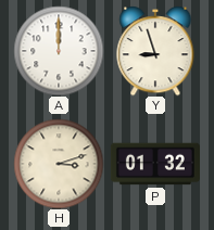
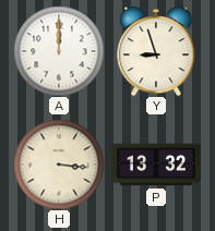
H: 3:12 -> 3:16 (59, 165)
P: 01:32 -> 13:32 (156, 165)
